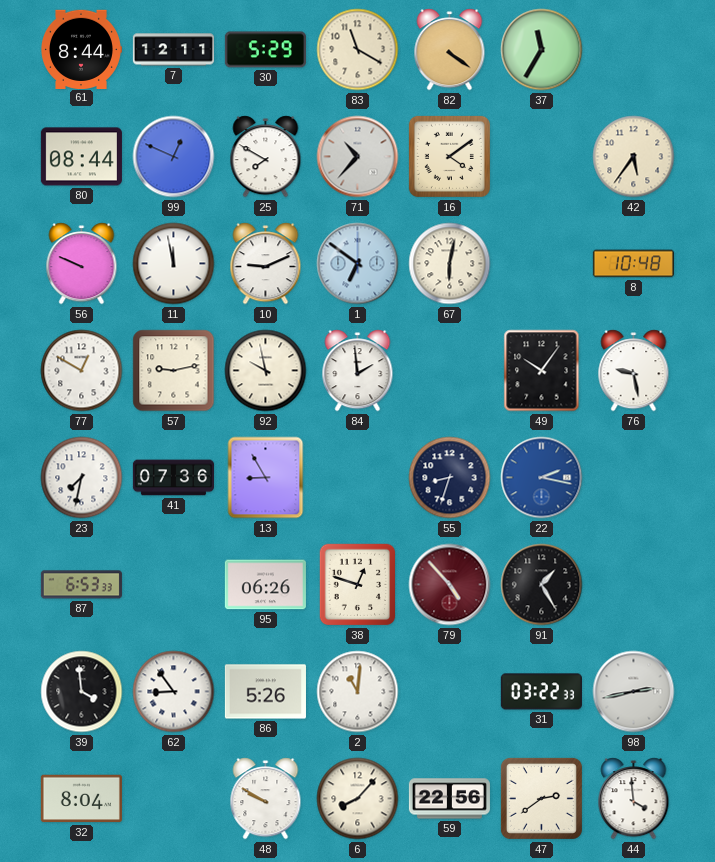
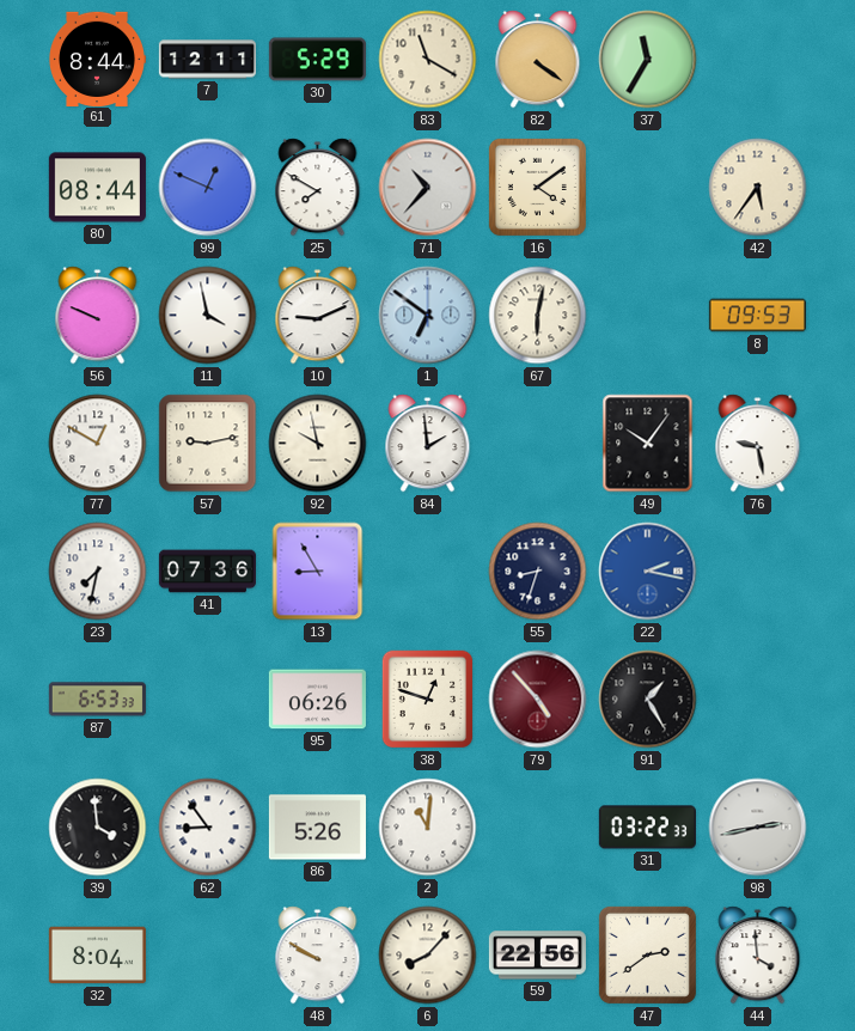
11: 11:58 -> 3:58 (208, 316)
8: 10:48 -> 09:53 (757, 316)
